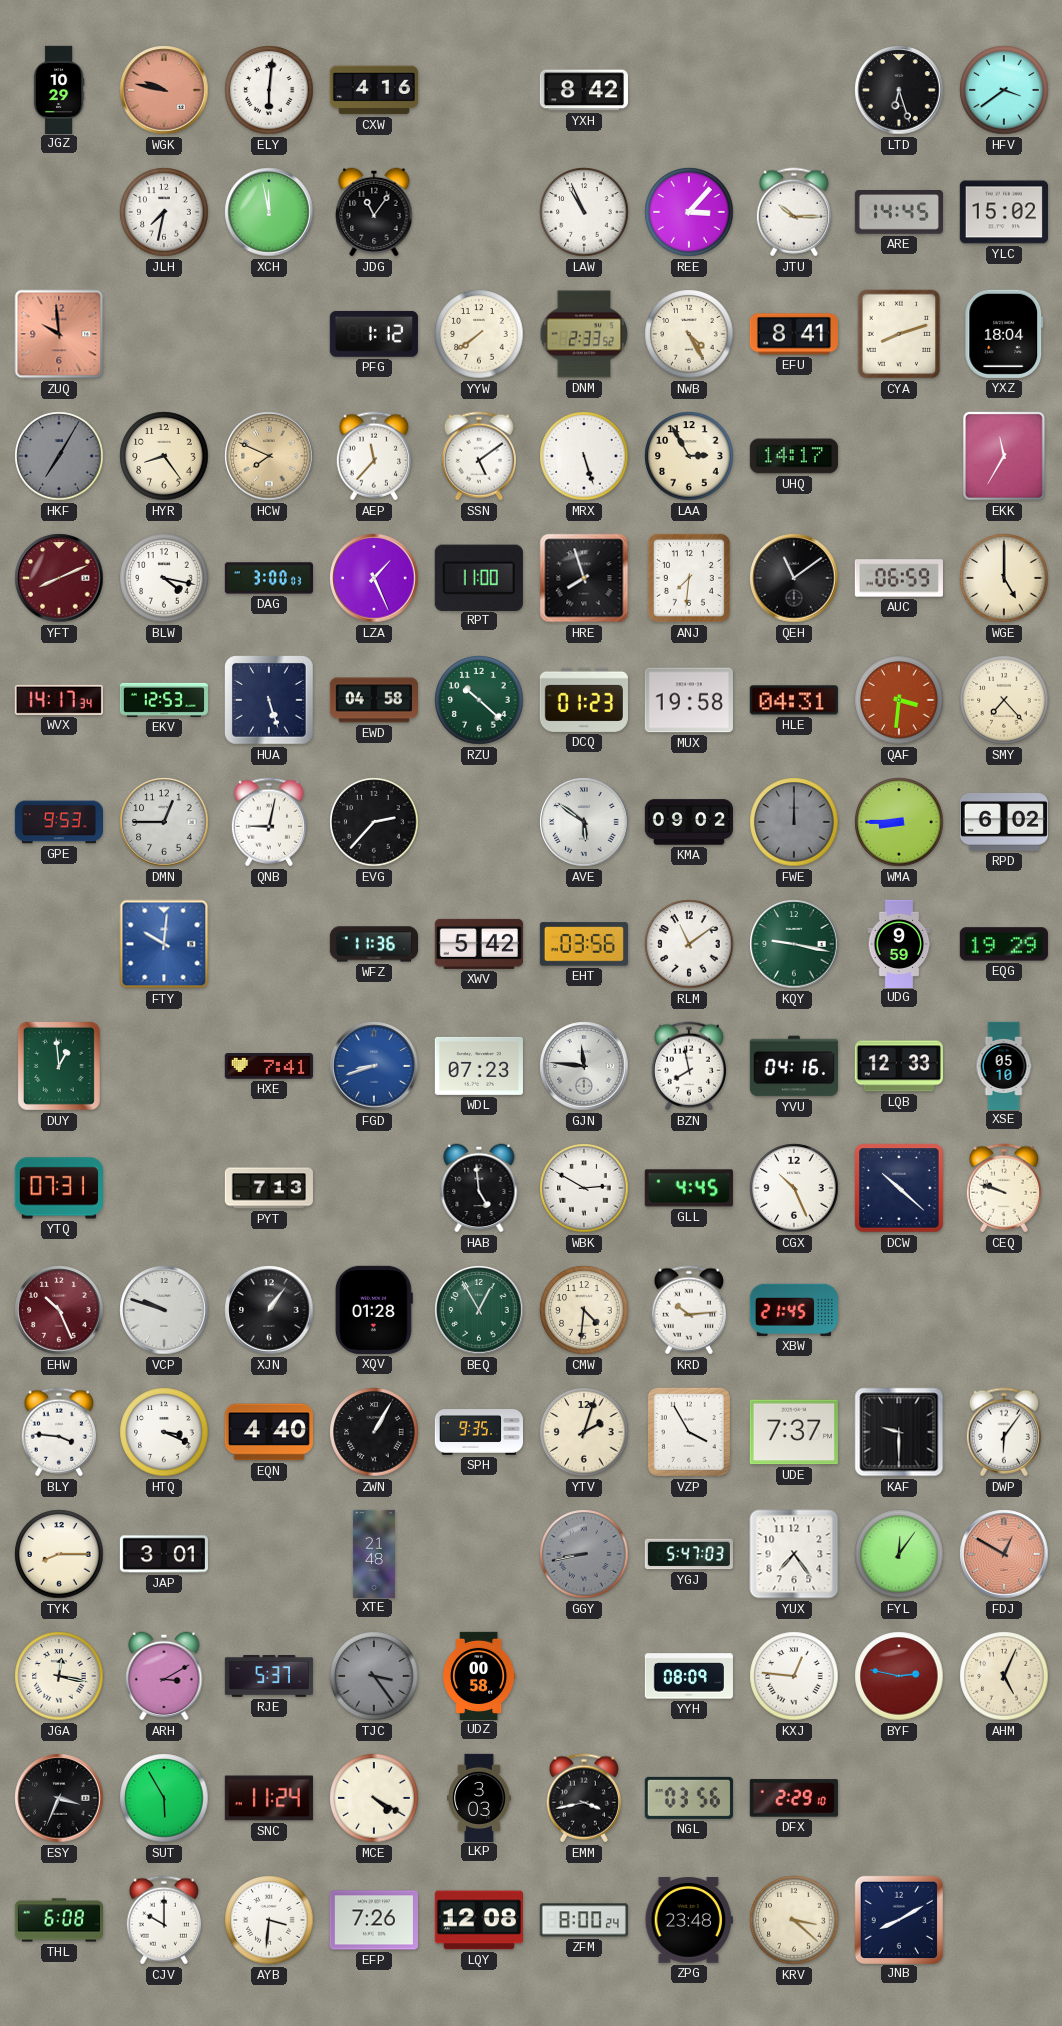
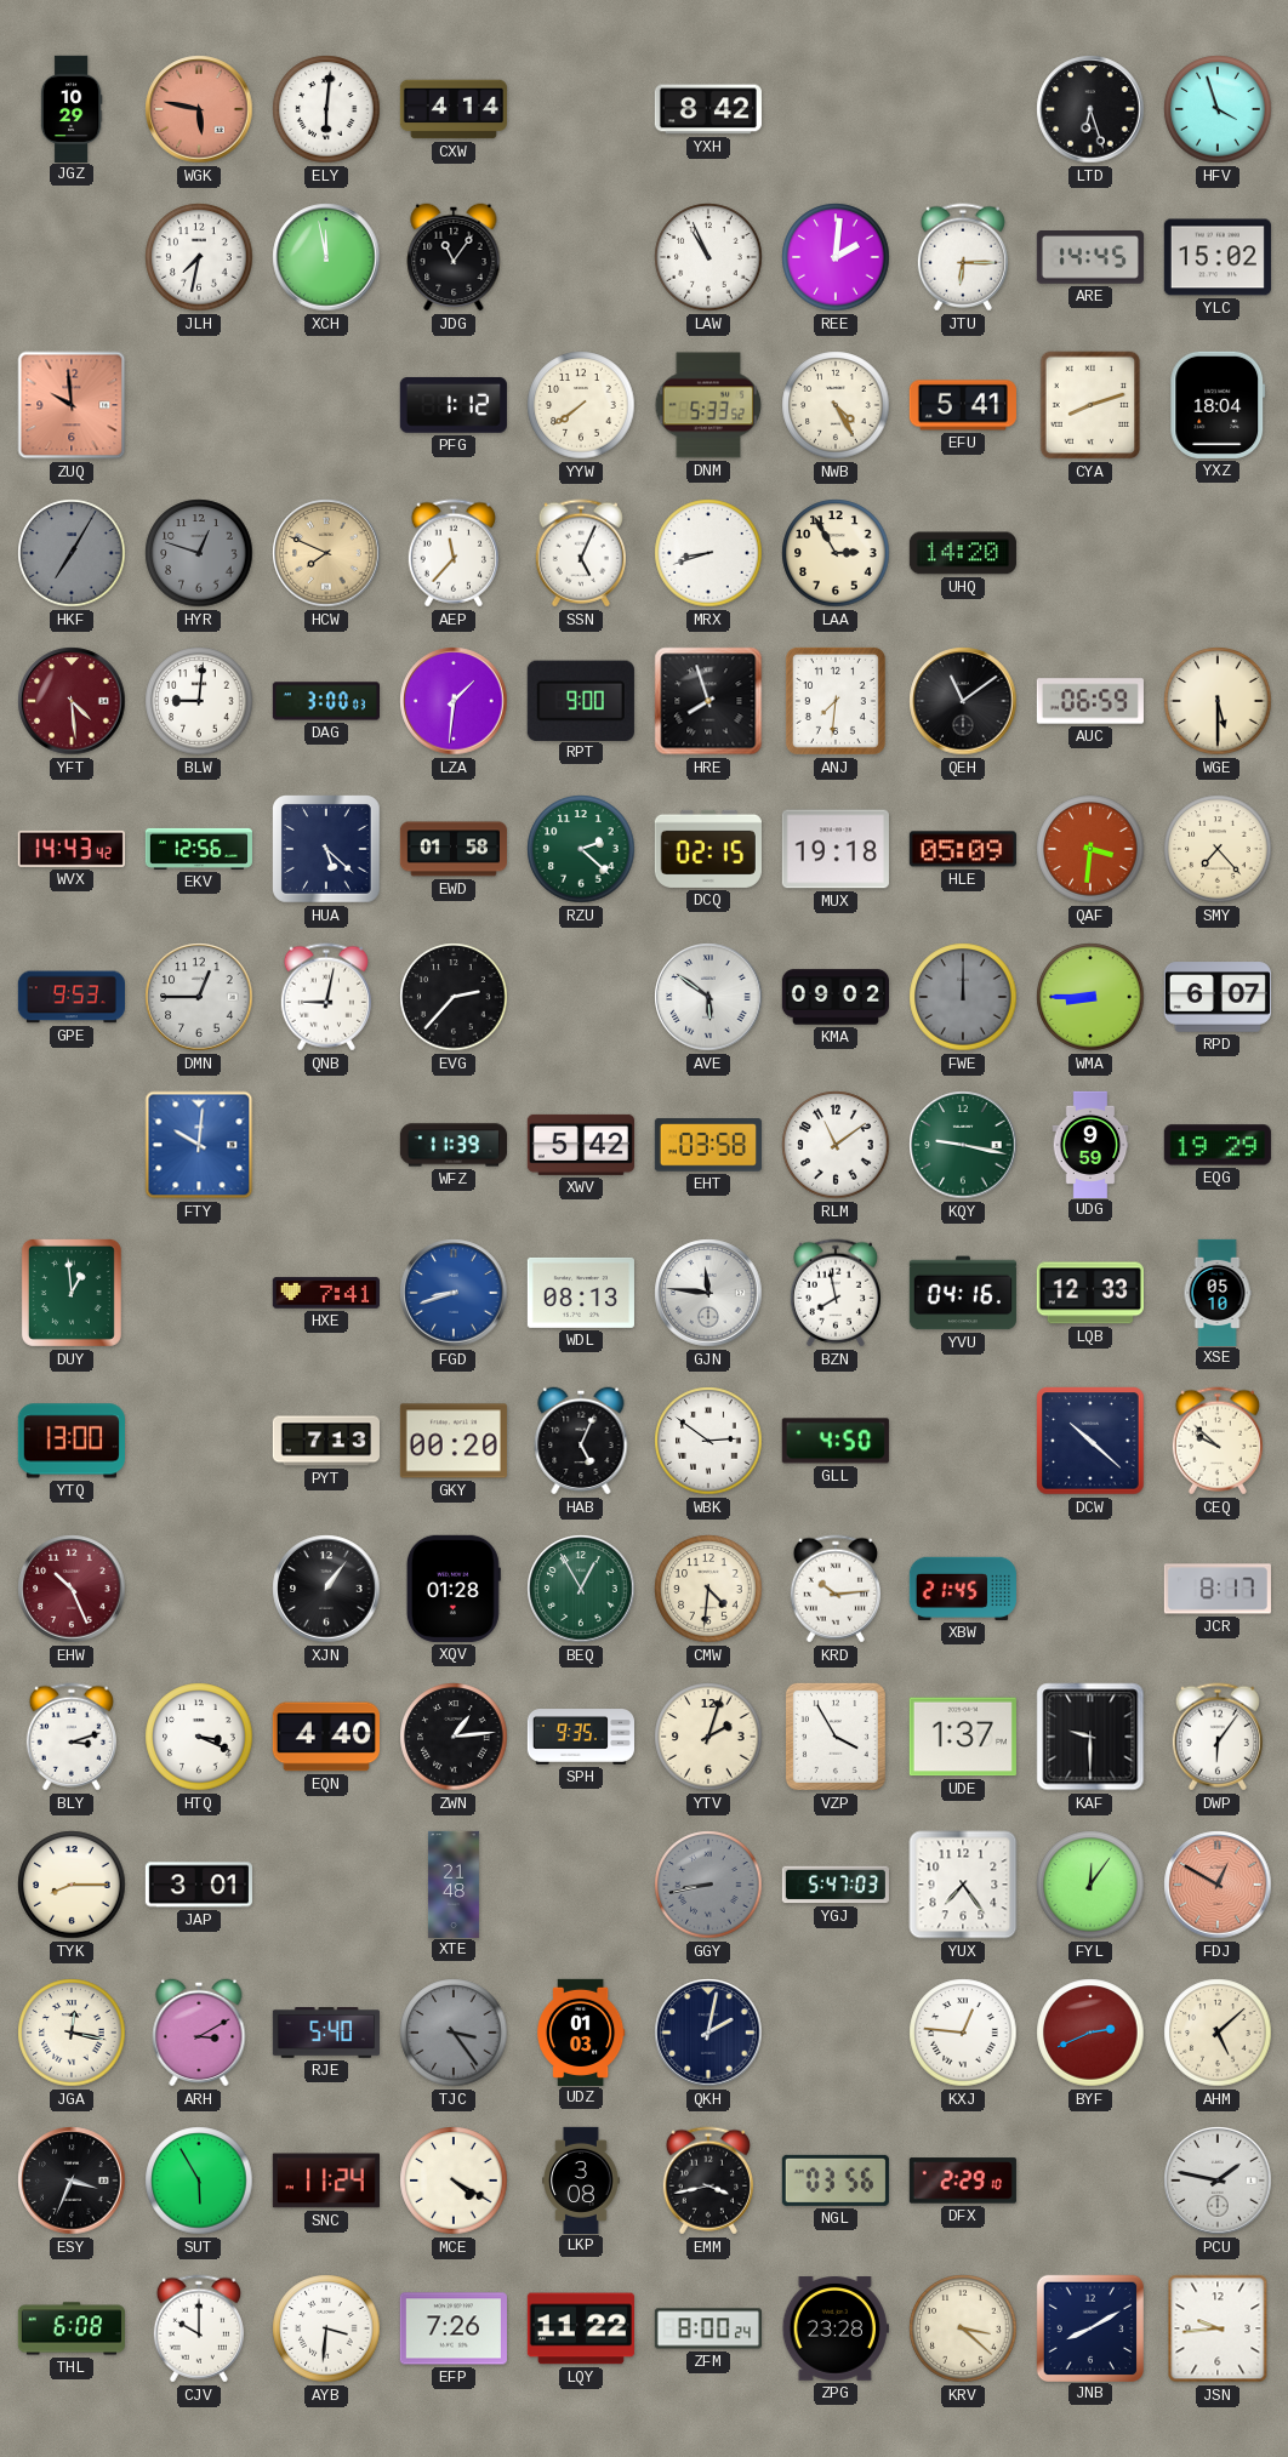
WGK: 9:47 -> 5:47 (199, 109)
CXW: 4:16 -> 4:14 (454, 109)
HFV: 3:39 -> 3:57 (1218, 109)
REE: 3:07 -> 2:01 (836, 257)
JTU: 10:15 -> 6:15 (963, 257)
DNM: 2:33 -> 5:33 (708, 405)
EFU: 8:41 -> 5:41 (963, 405)
HYR: 8:24 -> 12:48 (199, 553)
HYR dial: cream -> grey (199, 553)
SSN: 5:09 -> 5:04 (581, 553)
MRX: 5:27 -> 8:42 (708, 553)
UHQ: 14:17 -> 14:20 (963, 553)
EKK: 11:35 -> none (1005, 457)
YFT: 8:11 -> 4:29 (72, 701)
BLW: 4:17 -> 9:01 (199, 701)
LZA: 1:26 -> 1:31 (454, 701)
RPT: 11:00 -> 9:00 (581, 700)
WGE: 5:00 -> 5:30 (1218, 701)
WVX: 14:17 -> 14:43 (72, 849)
EKV: 12:53 -> 12:56 (199, 849)
HUA: 5:27 -> 5:22 (327, 850)
EWD: 04:58 -> 01:58 (454, 849)
RZU: 10:22 -> 2:22 (581, 849)
DCQ: 01:23 -> 02:15 (708, 849)
MUX: 19:58 -> 19:18 (836, 849)
HLE: 04:31 -> 05:09 (963, 849)
RPD: 6:02 -> 6:07 (1218, 997)
WFZ: 11:36 -> 11:39 (452, 1145)
EHT: 03:56 -> 03:58 (708, 1145)
WDL: 07:23 -> 08:13 (581, 1293)
YTQ: 07:31 -> 13:00 (72, 1441)
GKY: none -> 00:20 (454, 1441)
HAB: 4:59 -> 5:04 (581, 1441)
WBK: 2:50 -> 2:51 (708, 1441)
GLL: 4:45 -> 4:50 (836, 1441)
CGX: 10:26 -> none (794, 1188)
CEQ: 9:48 -> 9:52 (1218, 1441)
VCP: 9:48 -> none (164, 1310)
JCR: none -> 8:17 (1218, 1589)
BLY: 3:46 -> 3:12 (72, 1737)
ZWN: 1:05 -> 1:14 (454, 1737)
UDE: 7:37 -> 1:37 (963, 1737)
RJE: 5:37 -> 5:40 (326, 2034)
UDZ: 00:58 -> 01:03 (582, 2031)
QKH: none -> 2:02 (708, 2033)
YYH: 08:09 -> none (689, 1676)
BYF: 2:47 -> 2:41 (1090, 2033)
AHM: 5:04 -> 5:08 (1218, 2033)
LKP: 3:03 -> 3:08 (581, 2179)
PCU: none -> 1:47 (1218, 2180)
LQY: 12:08 -> 11:22 (581, 2328)
ZPG: 23:48 -> 23:28 (836, 2328)
JSN: none -> 9:44 (1218, 2328)
